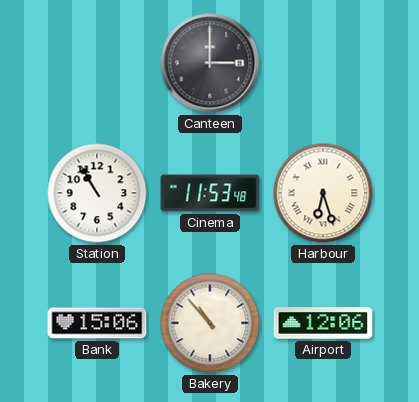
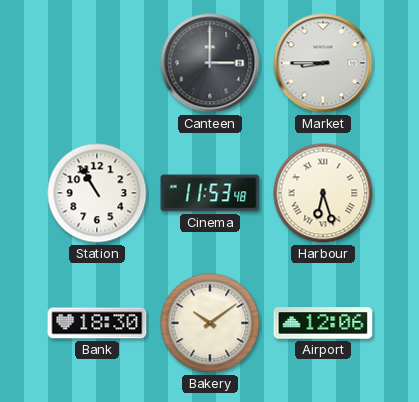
Market: none -> 8:45 (323, 63)
Bank: 15:06 -> 18:30 (97, 323)
Bakery: 10:53 -> 10:09 (210, 323)
